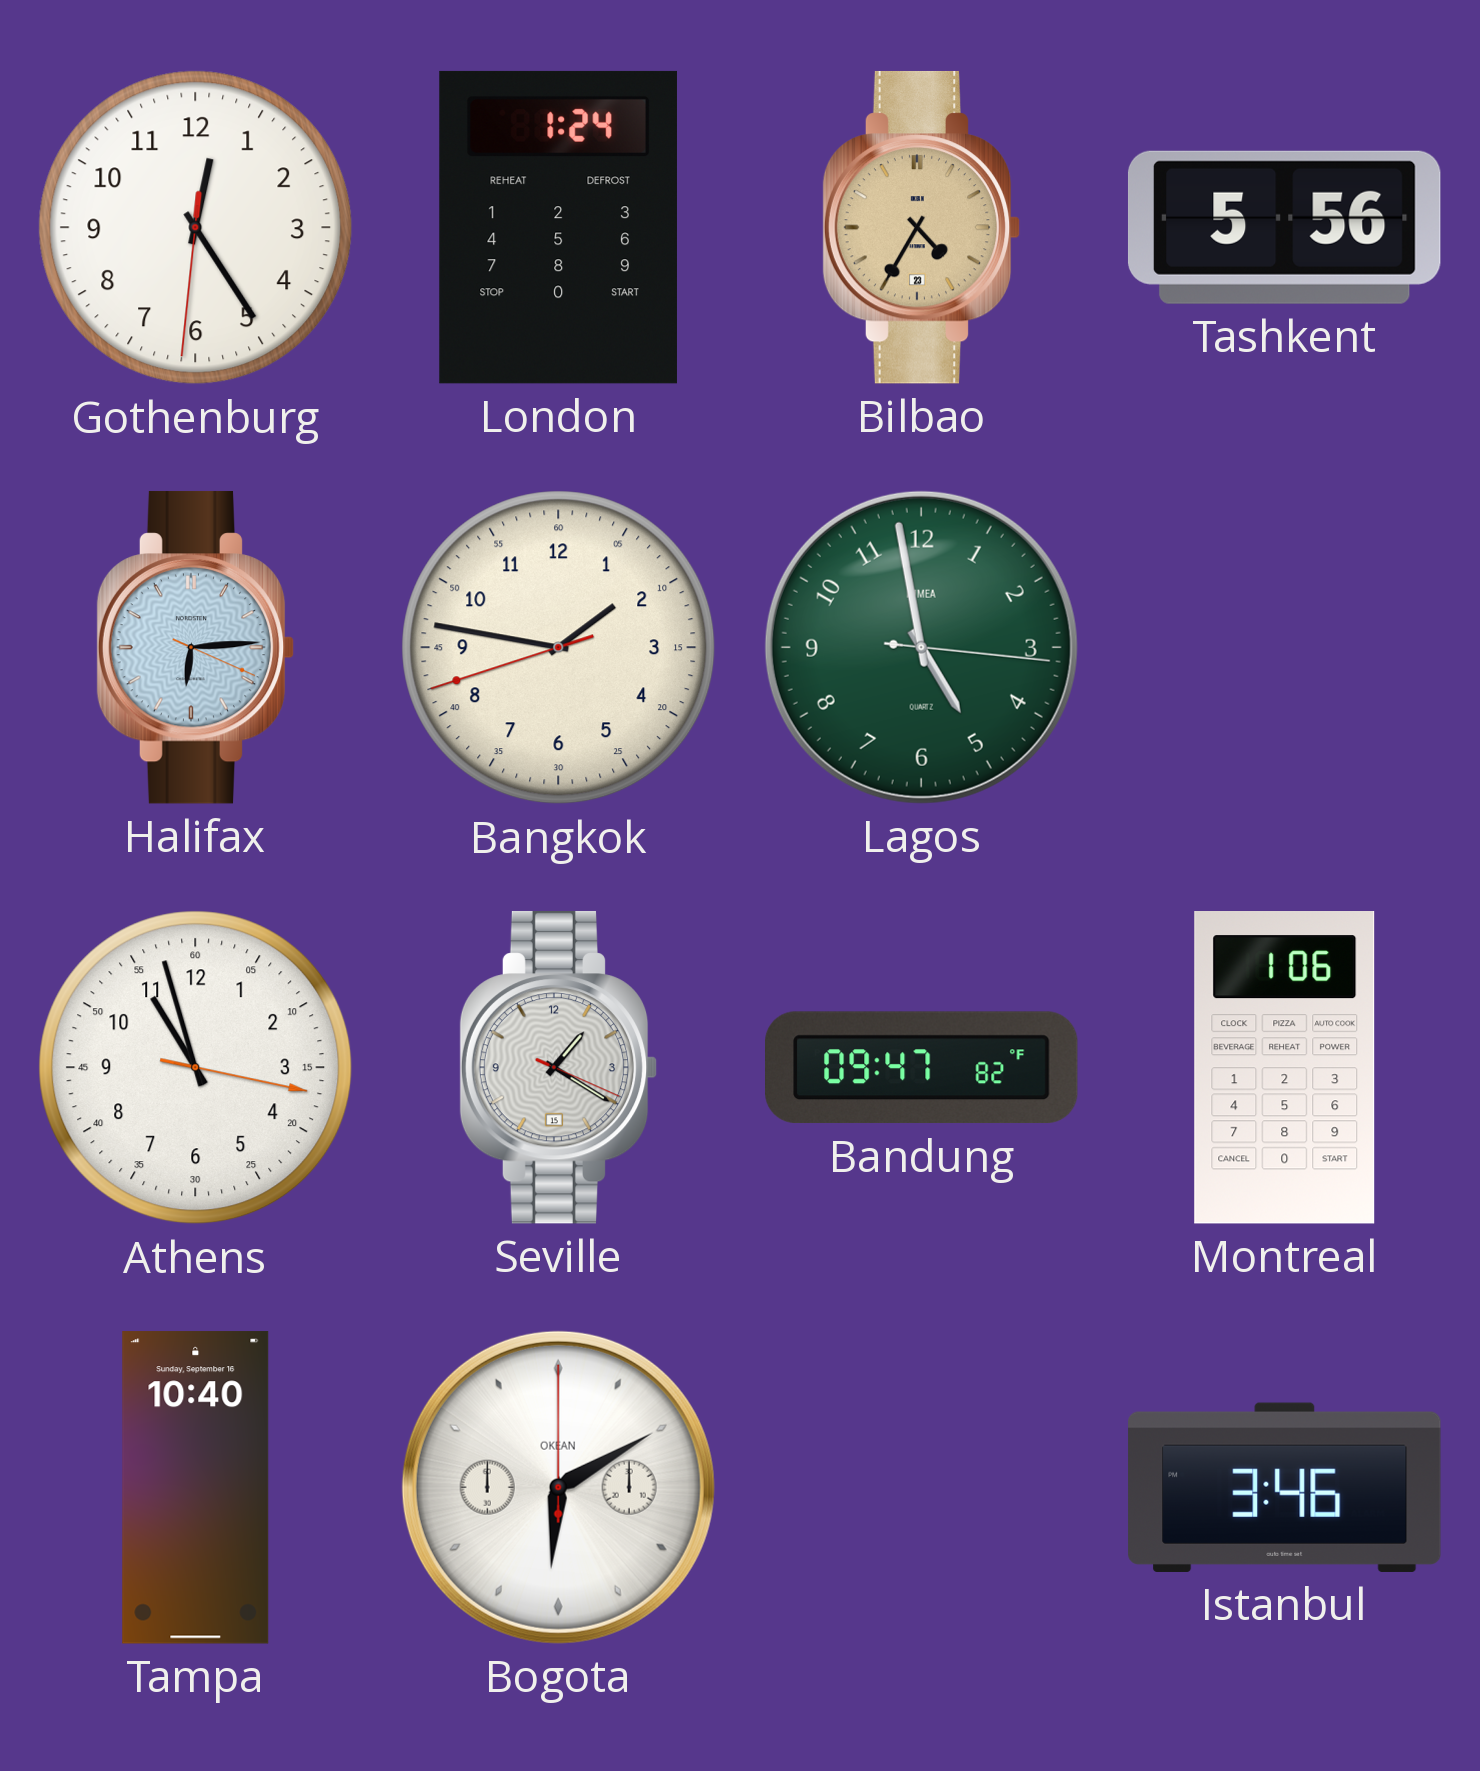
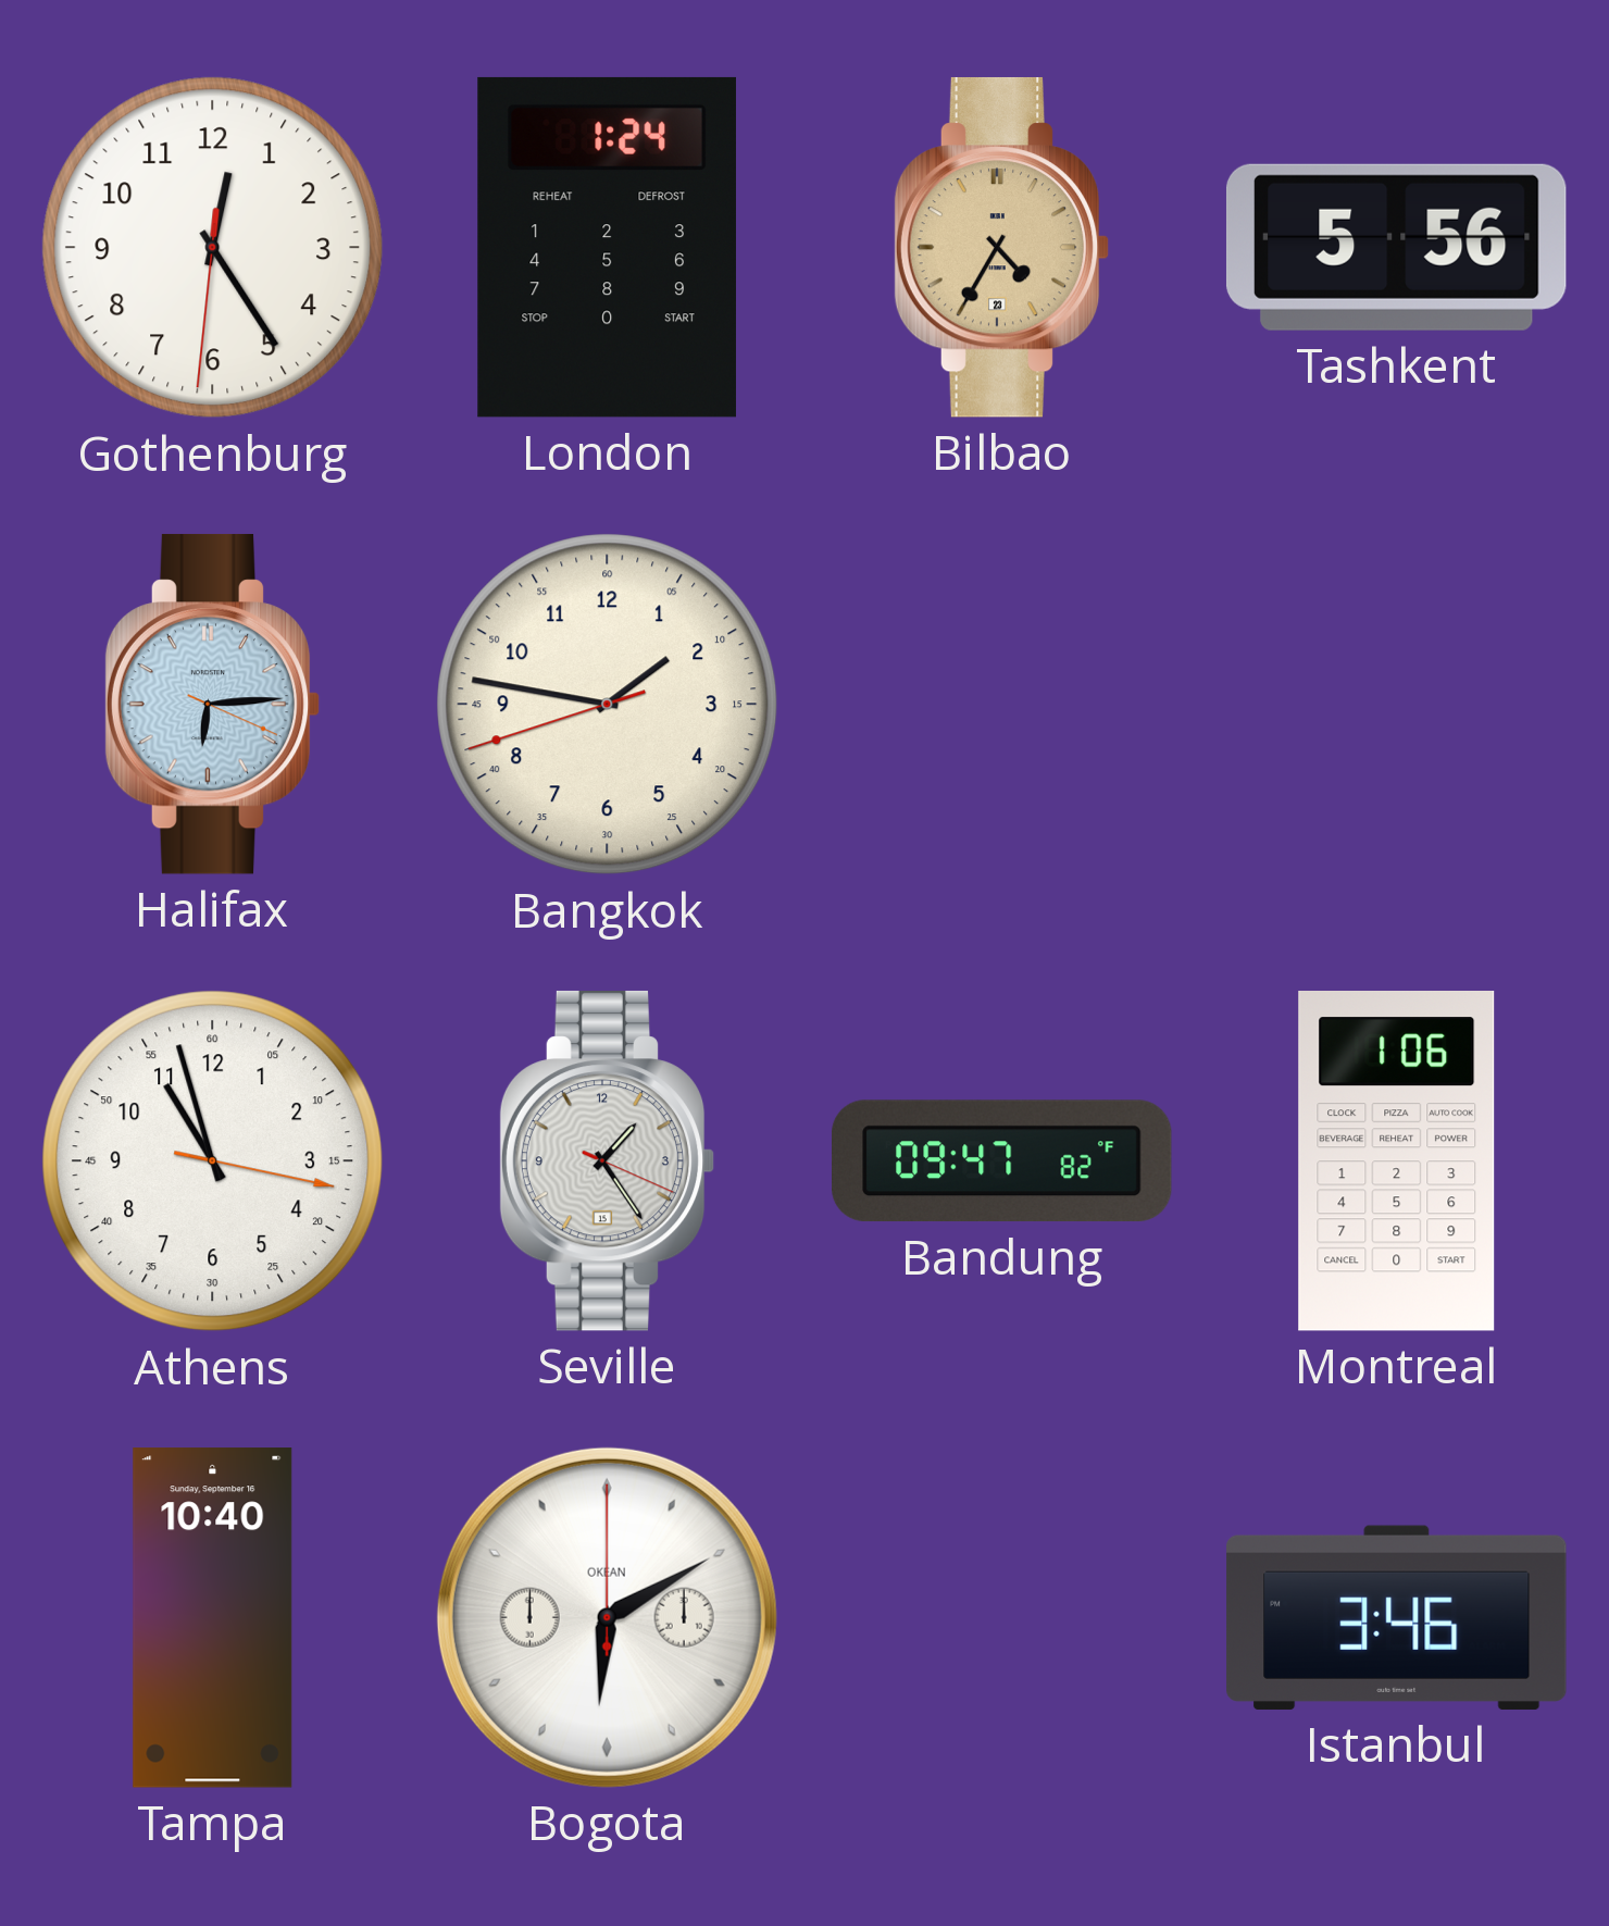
Lagos: 4:58 -> none (921, 647)
Seville: 1:20 -> 1:24 (608, 1160)
